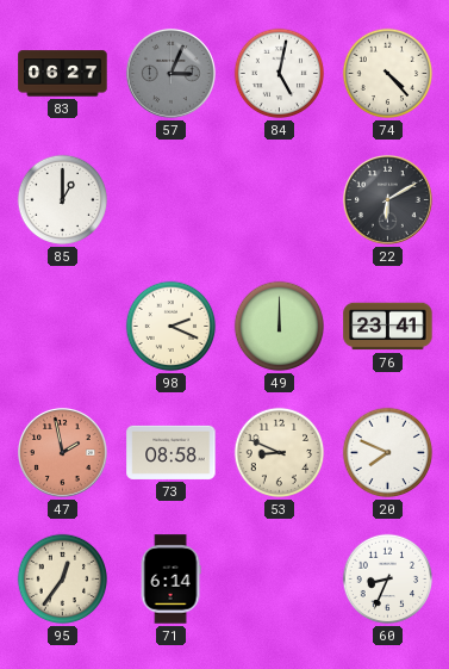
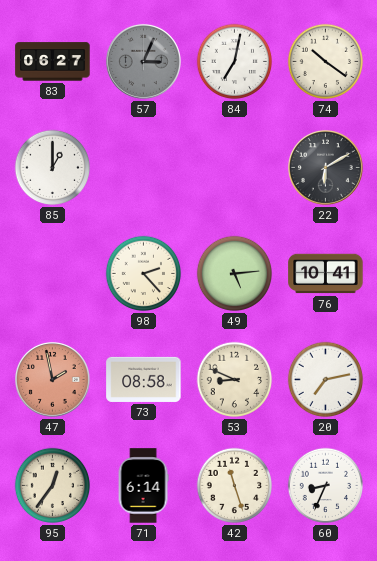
84: 5:02 -> 7:02 (235, 62)
74: 4:23 -> 10:21 (326, 62)
98: 2:19 -> 2:23 (144, 274)
49: 12:00 -> 5:14 (235, 274)
76: 23:41 -> 10:41 (326, 274)
20: 7:49 -> 7:13 (326, 380)
42: none -> 11:27 (235, 486)
